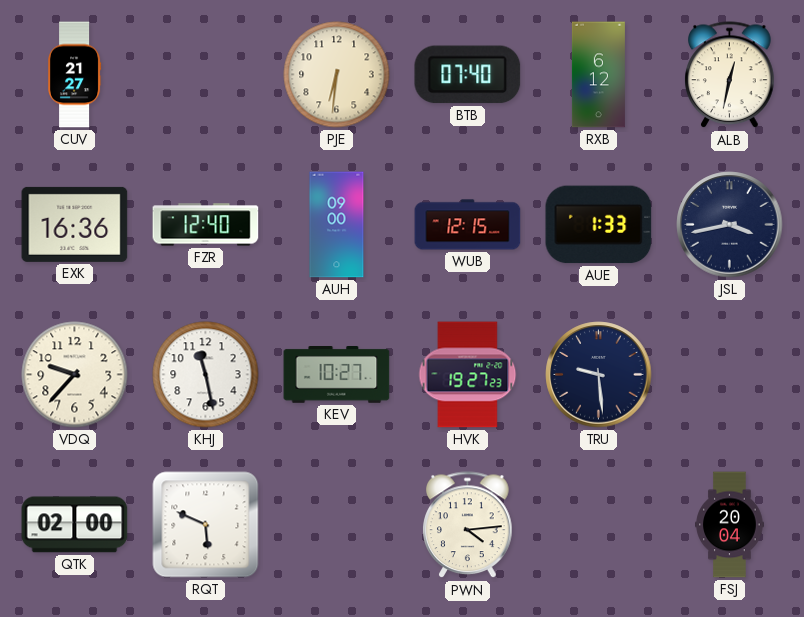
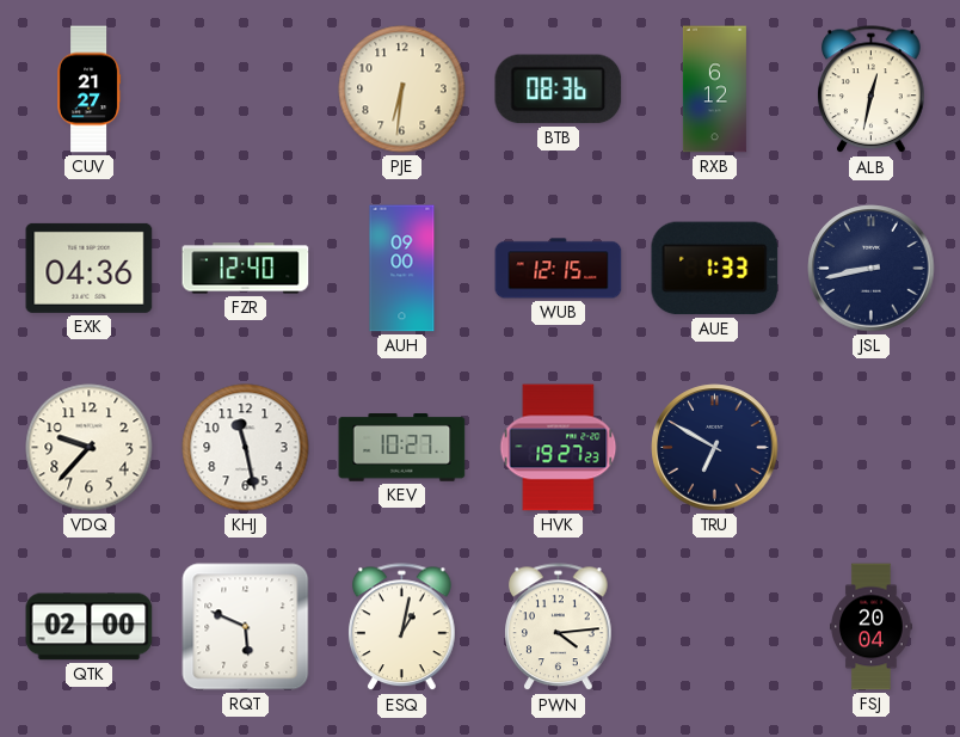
BTB: 07:40 -> 08:36 (559, 90)
EXK: 16:36 -> 04:36 (90, 268)
JSL: 3:43 -> 8:43 (872, 269)
TRU: 9:29 -> 6:50 (715, 448)
ESQ: none -> 1:02 (402, 627)
